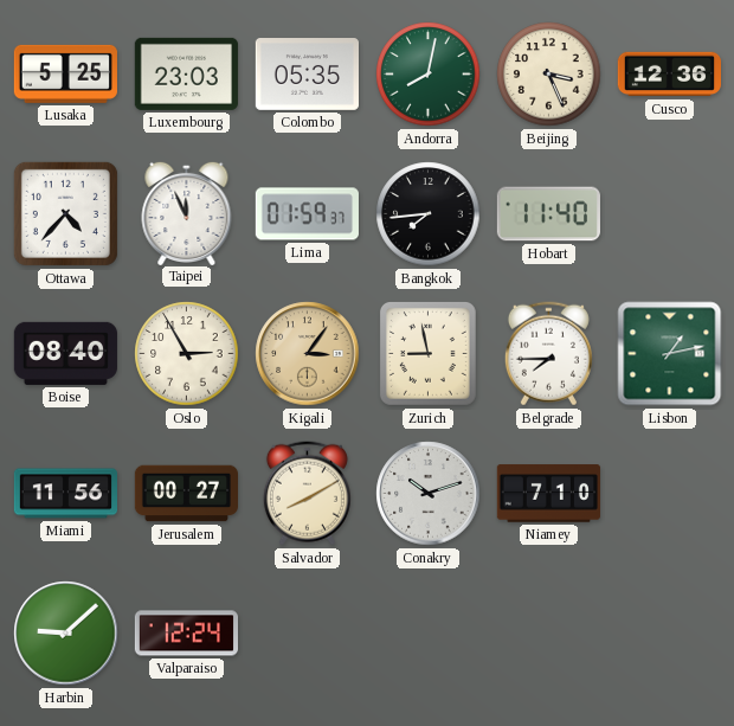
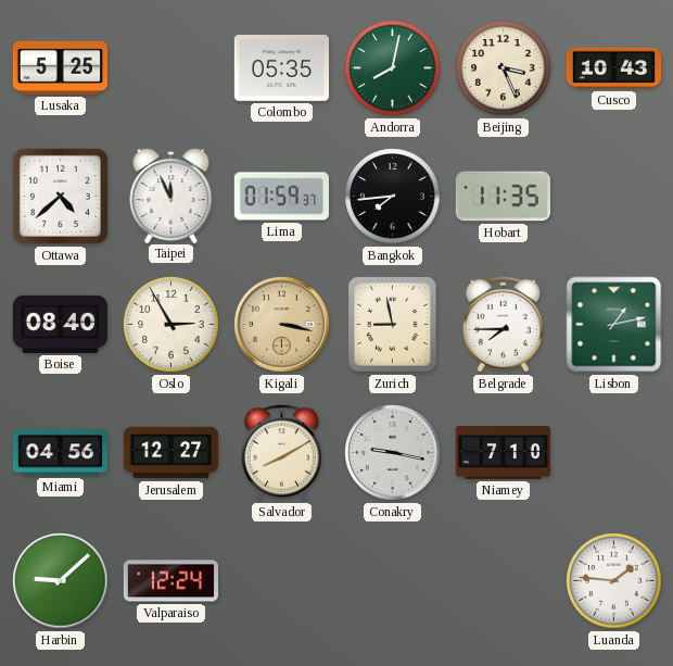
Luxembourg: 23:03 -> none (186, 73)
Cusco: 12:36 -> 10:43 (613, 68)
Ottawa: 4:37 -> 4:38 (60, 196)
Hobart: 11:40 -> 11:35 (503, 197)
Kigali: 3:06 -> 3:17 (282, 325)
Miami: 11:56 -> 04:56 (60, 453)
Jerusalem: 00:27 -> 12:27 (170, 453)
Conakry: 10:12 -> 9:17 (393, 453)
Luanda: none -> 1:46 (614, 581)
